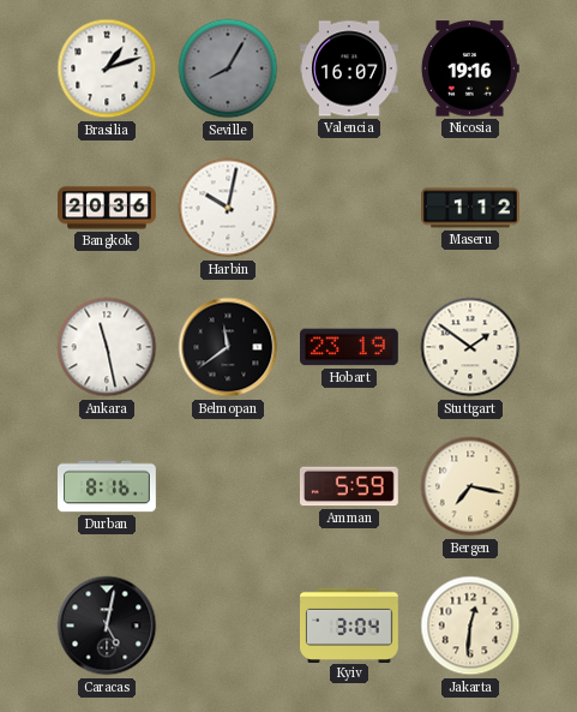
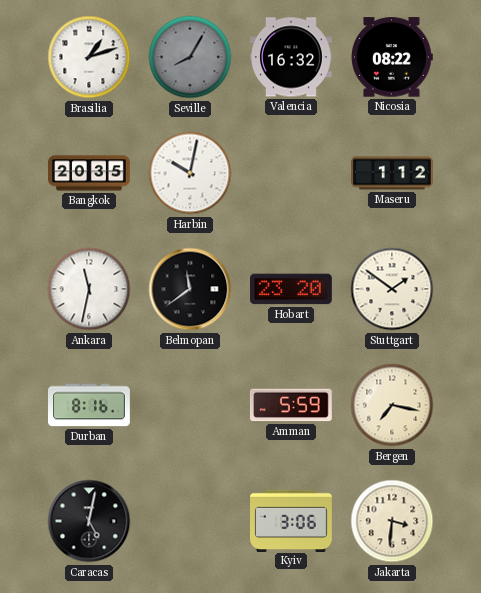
Valencia: 16:07 -> 16:32 (292, 57)
Nicosia: 19:16 -> 08:22 (392, 57)
Bangkok: 20:36 -> 20:35 (89, 173)
Ankara: 11:28 -> 11:32 (89, 289)
Hobart: 23:19 -> 23:20 (292, 289)
Kyiv: 3:04 -> 3:06 (292, 520)
Jakarta: 12:31 -> 3:31 (392, 521)
